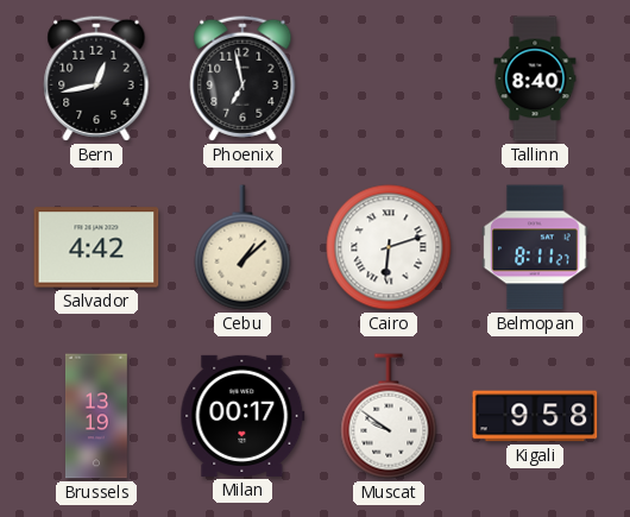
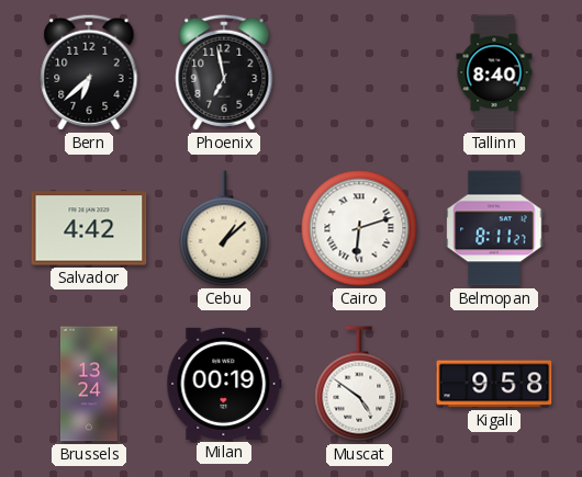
Bern: 12:43 -> 6:38 (89, 72)
Brussels: 13:19 -> 13:24 (89, 384)
Milan: 00:17 -> 00:19 (224, 384)
Muscat: 9:51 -> 4:51 (359, 384)
